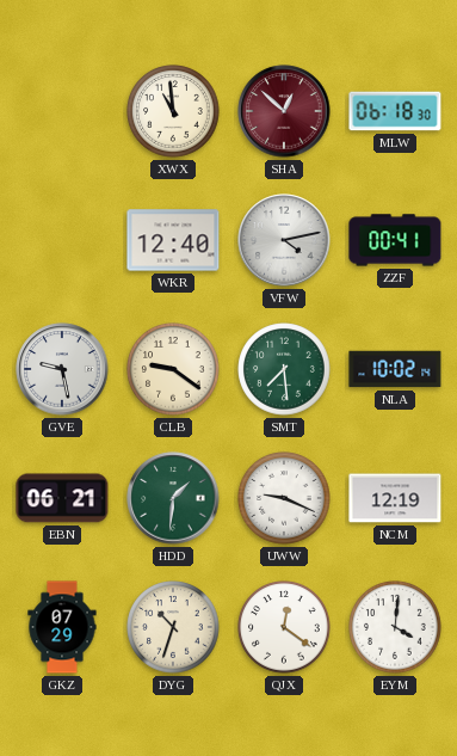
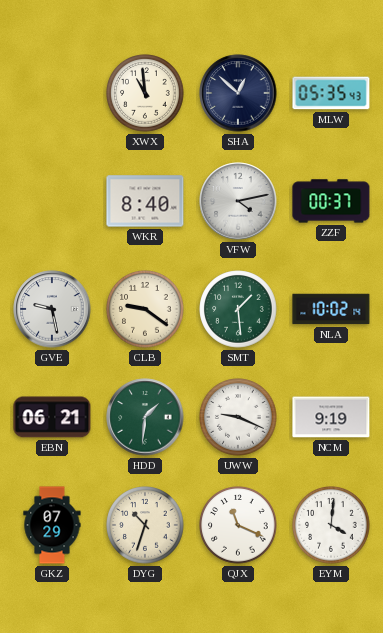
SHA dial: burgundy -> navy (238, 93)
MLW: 06:18 -> 05:35 (331, 93)
WKR: 12:40 -> 8:40 (145, 201)
ZZF: 00:41 -> 00:37 (331, 201)
SMT: 7:29 -> 1:29 (238, 309)
NCM: 12:19 -> 9:19 (331, 417)
QJX: 12:21 -> 11:19 (238, 525)
